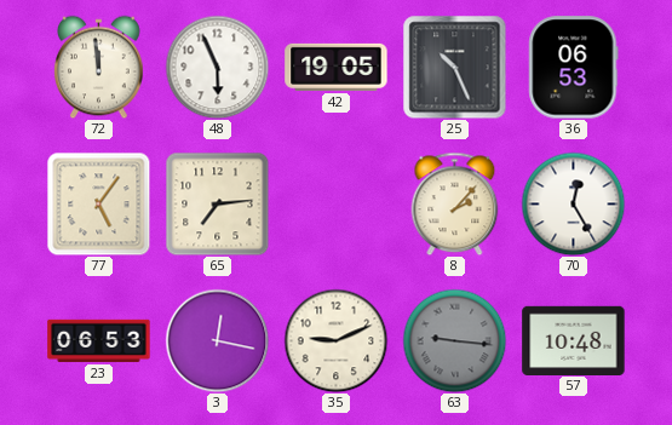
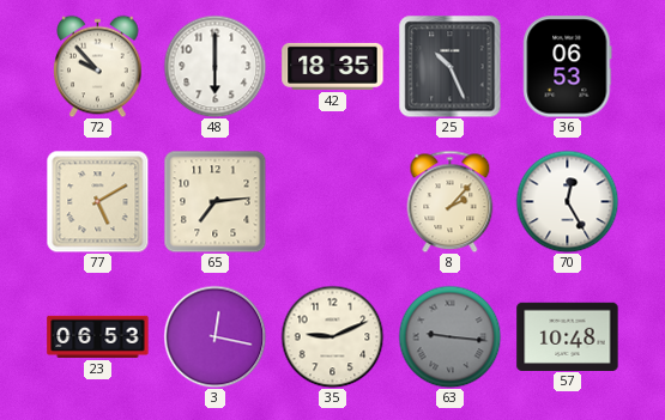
72: 11:59 -> 9:53 (98, 66)
48: 5:56 -> 6:00 (214, 66)
42: 19:05 -> 18:35 (333, 66)
77: 5:06 -> 5:10 (97, 201)
